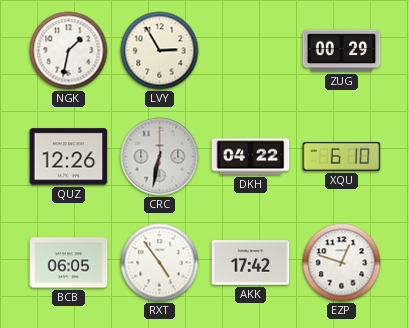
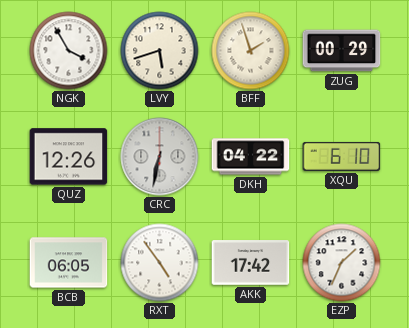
NGK: 1:32 -> 3:55 (69, 51)
LVY: 2:55 -> 5:42 (160, 51)
BFF: none -> 1:57 (251, 51)
EZP: 12:48 -> 1:34 (342, 263)
